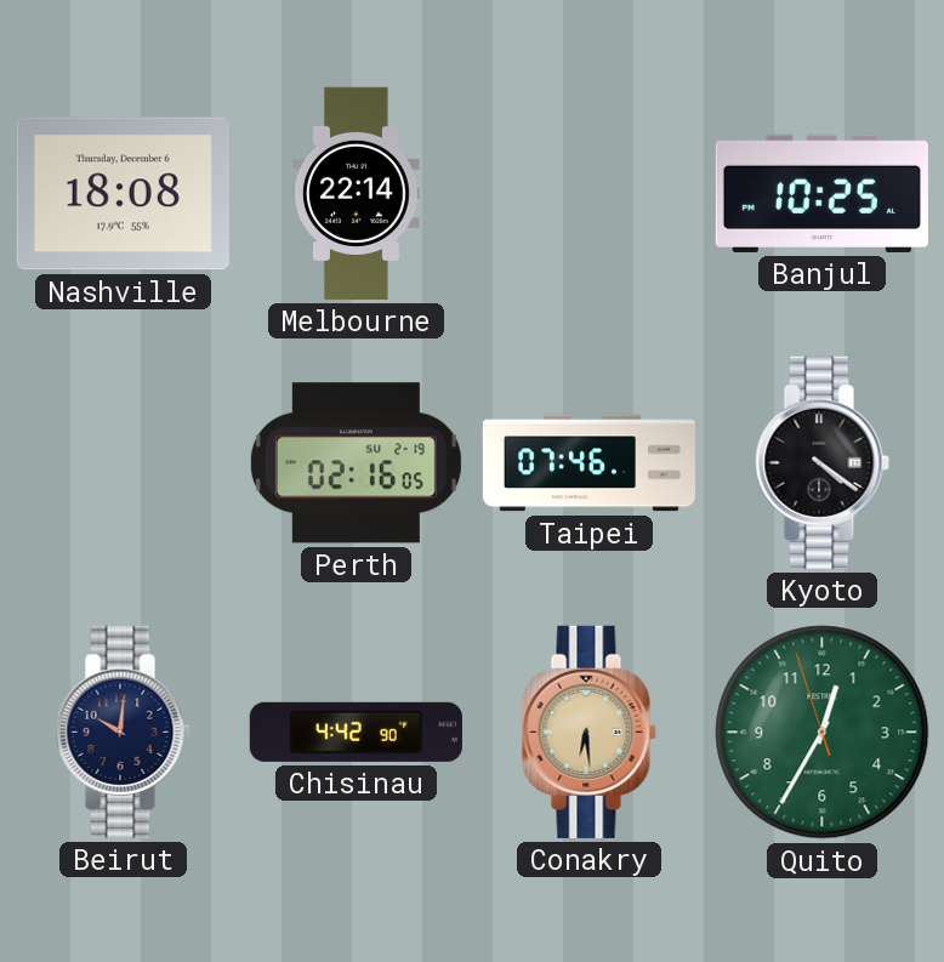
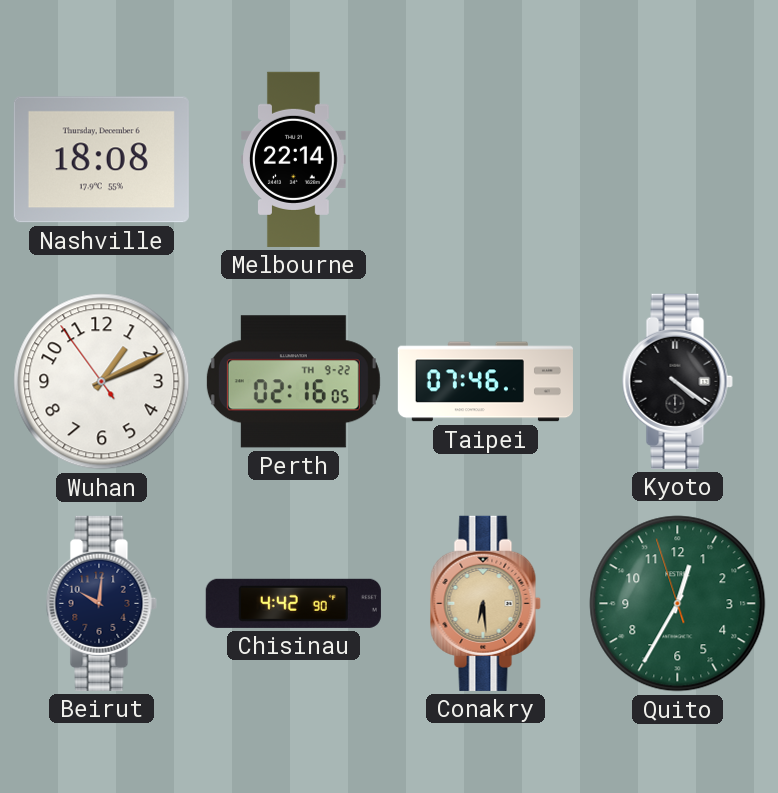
Banjul: 10:25 -> none (821, 193)
Wuhan: none -> 1:10 (102, 382)
Perth date: SU 2-19 -> TH 9-22 (293, 382)
